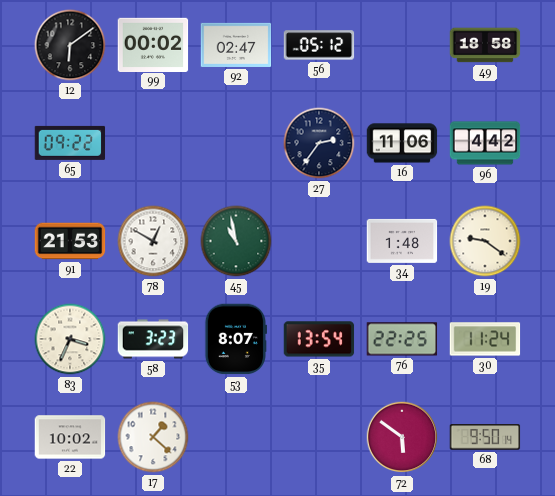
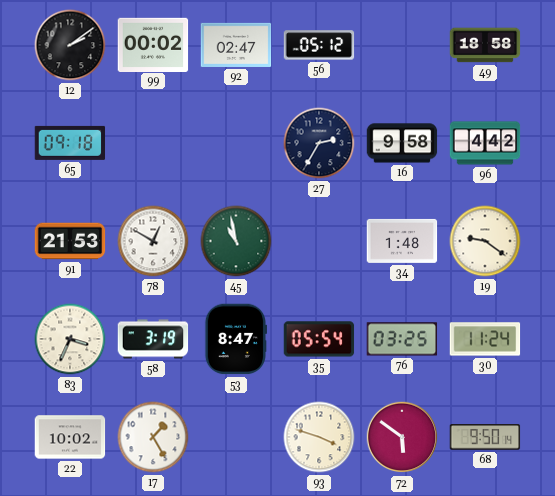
12: 6:09 -> 2:09 (70, 45)
65: 09:22 -> 09:18 (70, 143)
27: 2:36 -> 2:35 (319, 143)
16: 11:06 -> 9:58 (402, 143)
58: 3:23 -> 3:19 (153, 339)
53: 8:07 -> 8:47 (236, 339)
35: 13:54 -> 05:54 (319, 339)
76: 22:25 -> 03:25 (402, 339)
17: 1:22 -> 1:25 (153, 437)
93: none -> 3:48 (319, 437)
